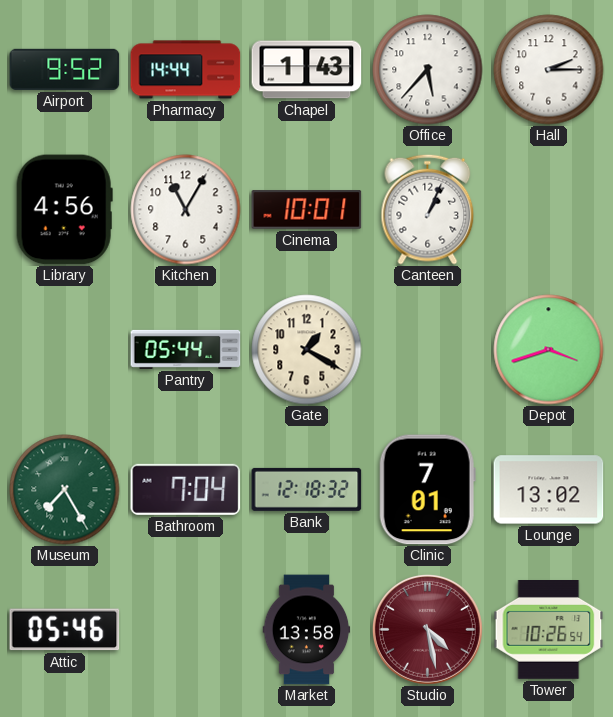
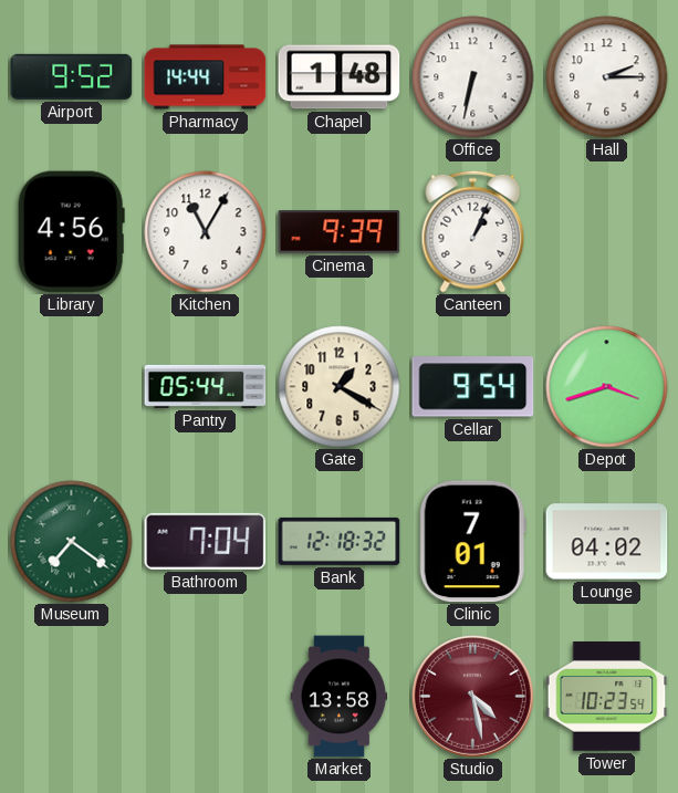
Chapel: 1:43 -> 1:48 (340, 77)
Office: 5:37 -> 6:32 (473, 77)
Cinema: 10:01 -> 9:39 (340, 232)
Cellar: none -> 9:54 (473, 387)
Museum: 7:25 -> 7:21 (72, 542)
Lounge: 13:02 -> 04:02 (607, 542)
Attic: 05:46 -> none (65, 630)
Tower: 10:26 -> 10:23 (607, 697)
